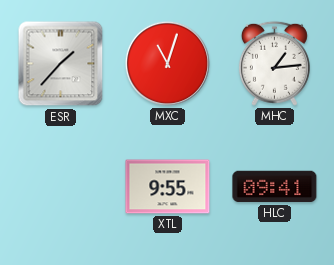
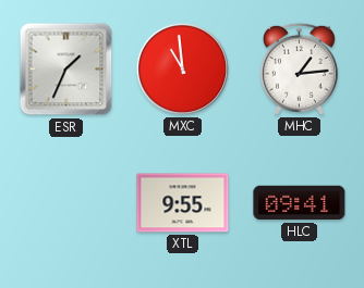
ESR: 1:37 -> 1:34 (66, 70)
MXC: 11:03 -> 10:59 (182, 68)
